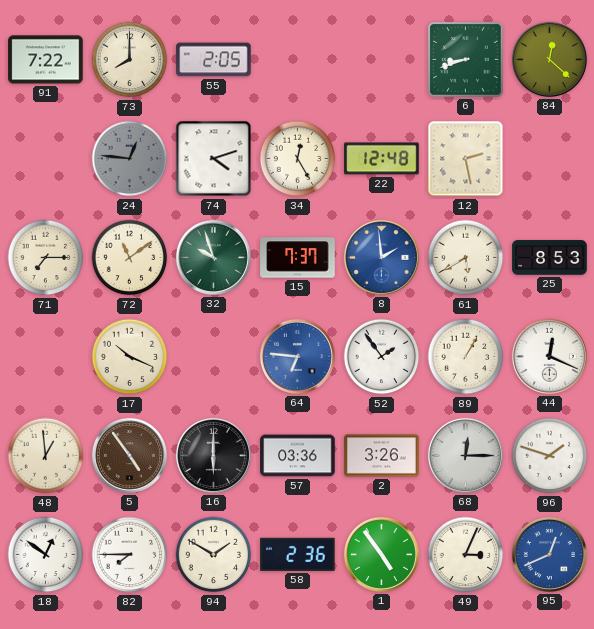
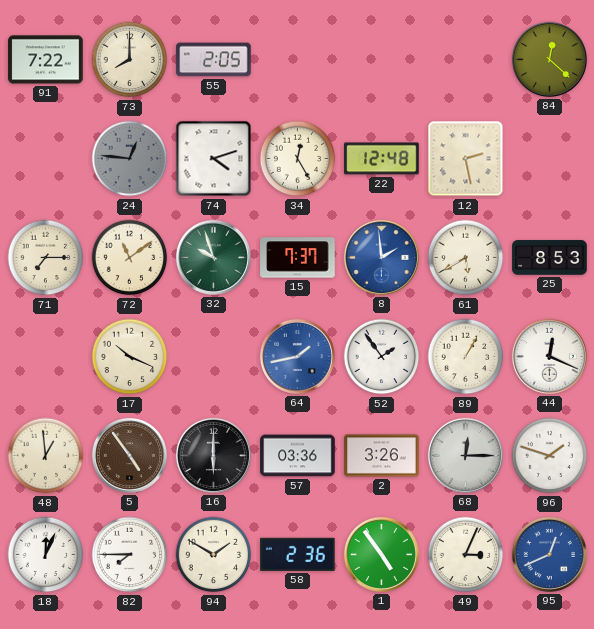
6: 8:42 -> none (466, 60)
64: 6:46 -> 1:43 (297, 356)
18: 12:51 -> 12:04 (46, 555)
